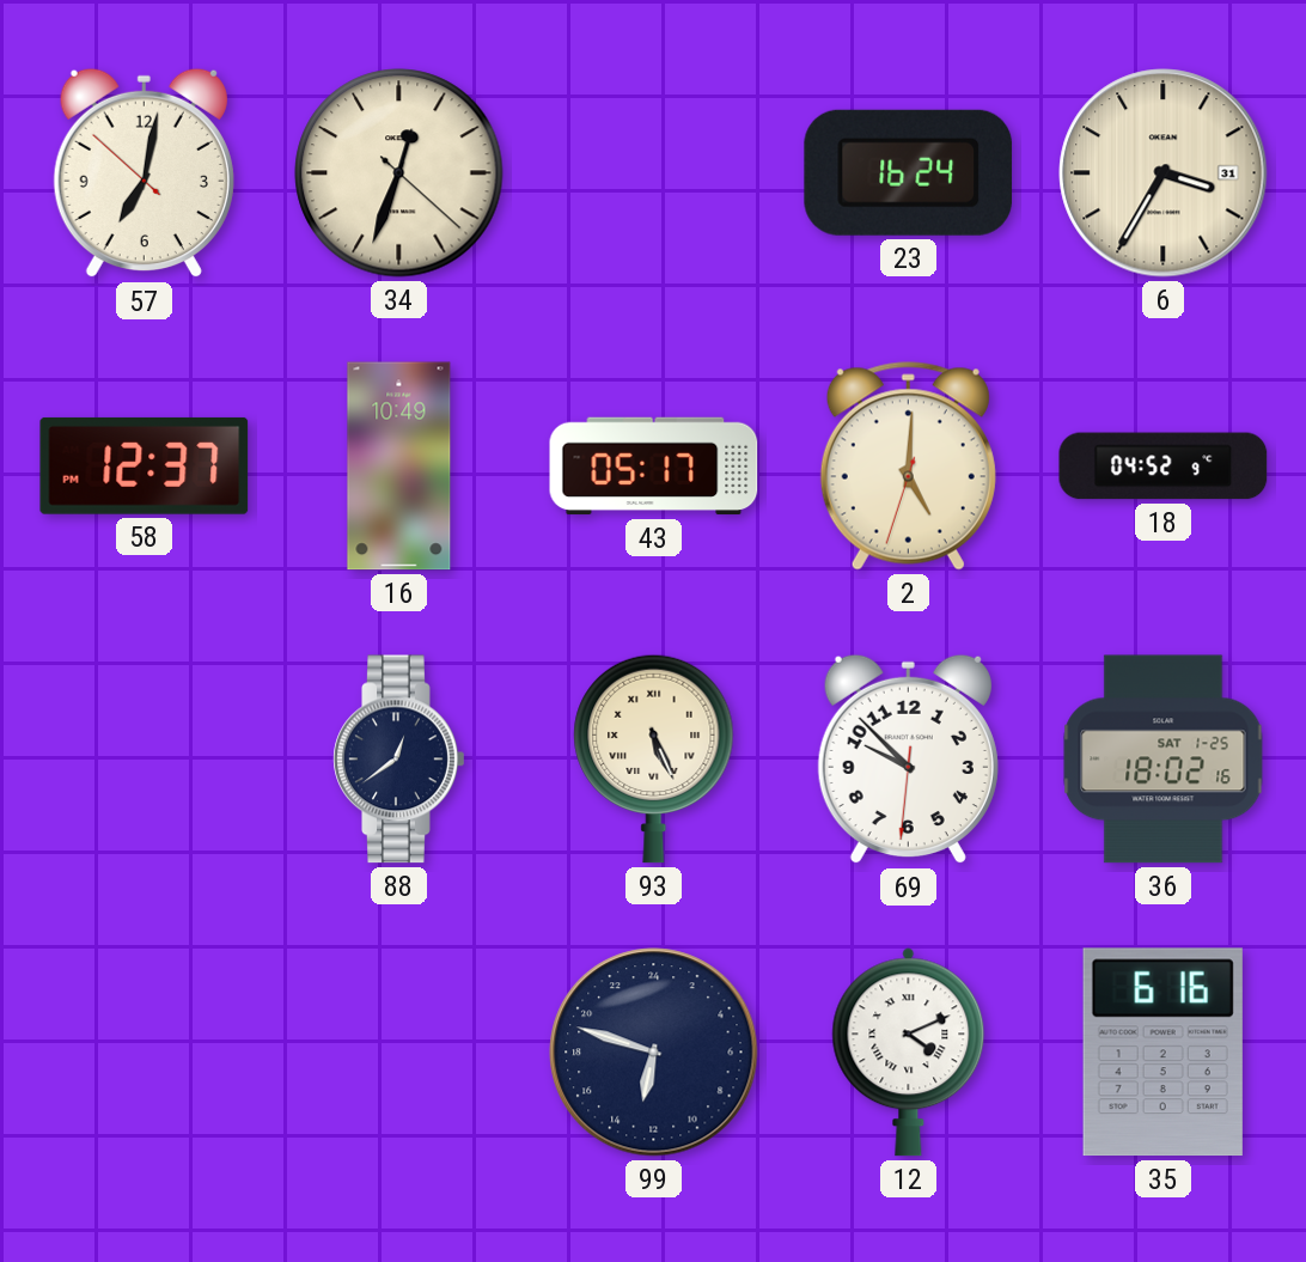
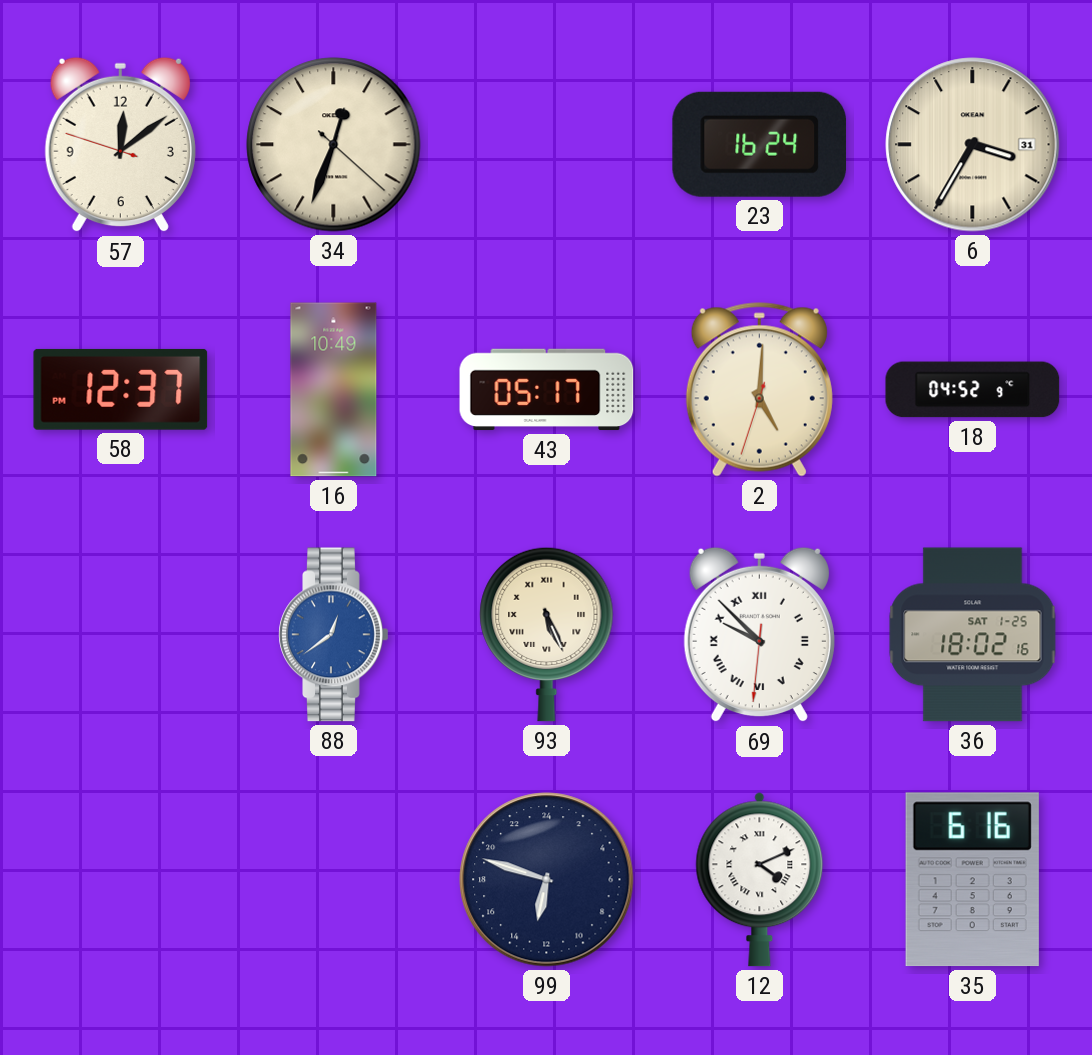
57: 7:01 -> 12:08 (120, 145)
88 dial: navy -> blue (334, 635)
69 numerals: Arabic -> Roman (759, 635)
